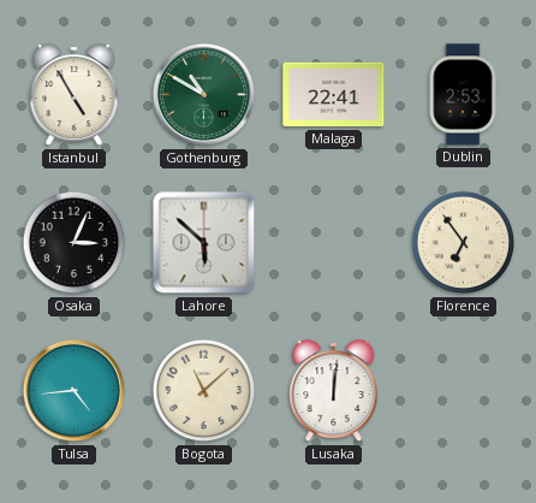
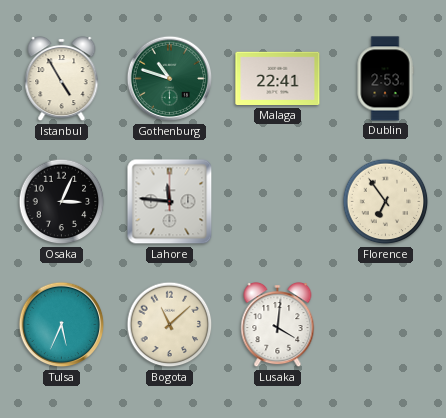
Gothenburg: 10:50 -> 10:48 (170, 79)
Lahore: 5:52 -> 11:46 (170, 202)
Tulsa: 4:44 -> 5:34 (62, 325)
Lusaka: 12:01 -> 4:01 (278, 326)
